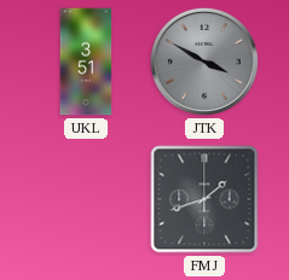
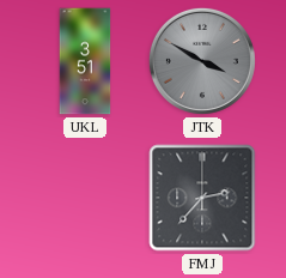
FMJ: 1:42 -> 2:37 (202, 198)
